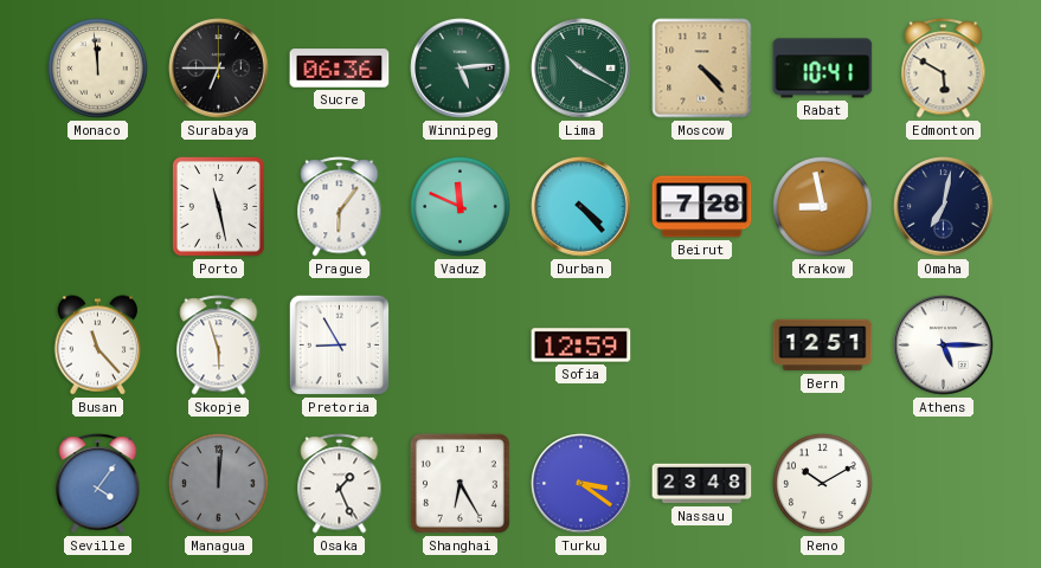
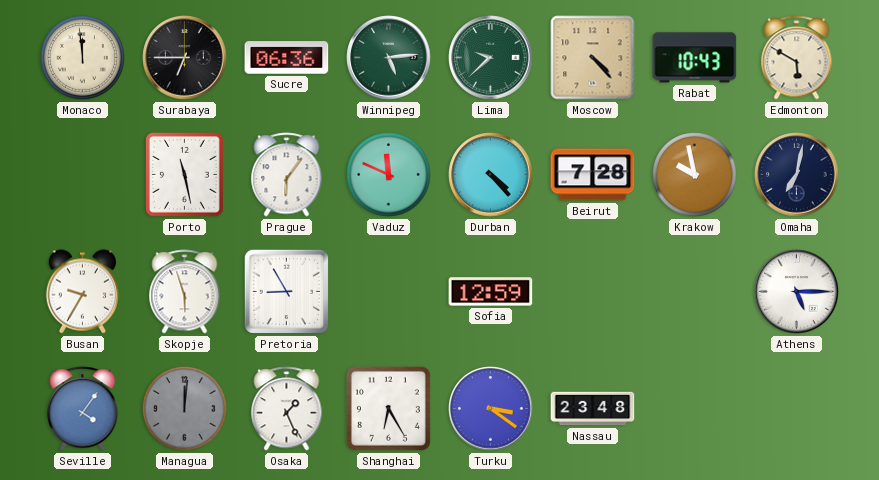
Lima: 10:20 -> 9:38 (491, 58)
Rabat: 10:41 -> 10:43 (695, 58)
Krakow: 8:58 -> 9:58 (695, 175)
Busan: 11:23 -> 9:35 (83, 292)
Bern: 12:51 -> none (823, 346)
Reno: 10:10 -> none (823, 484)
